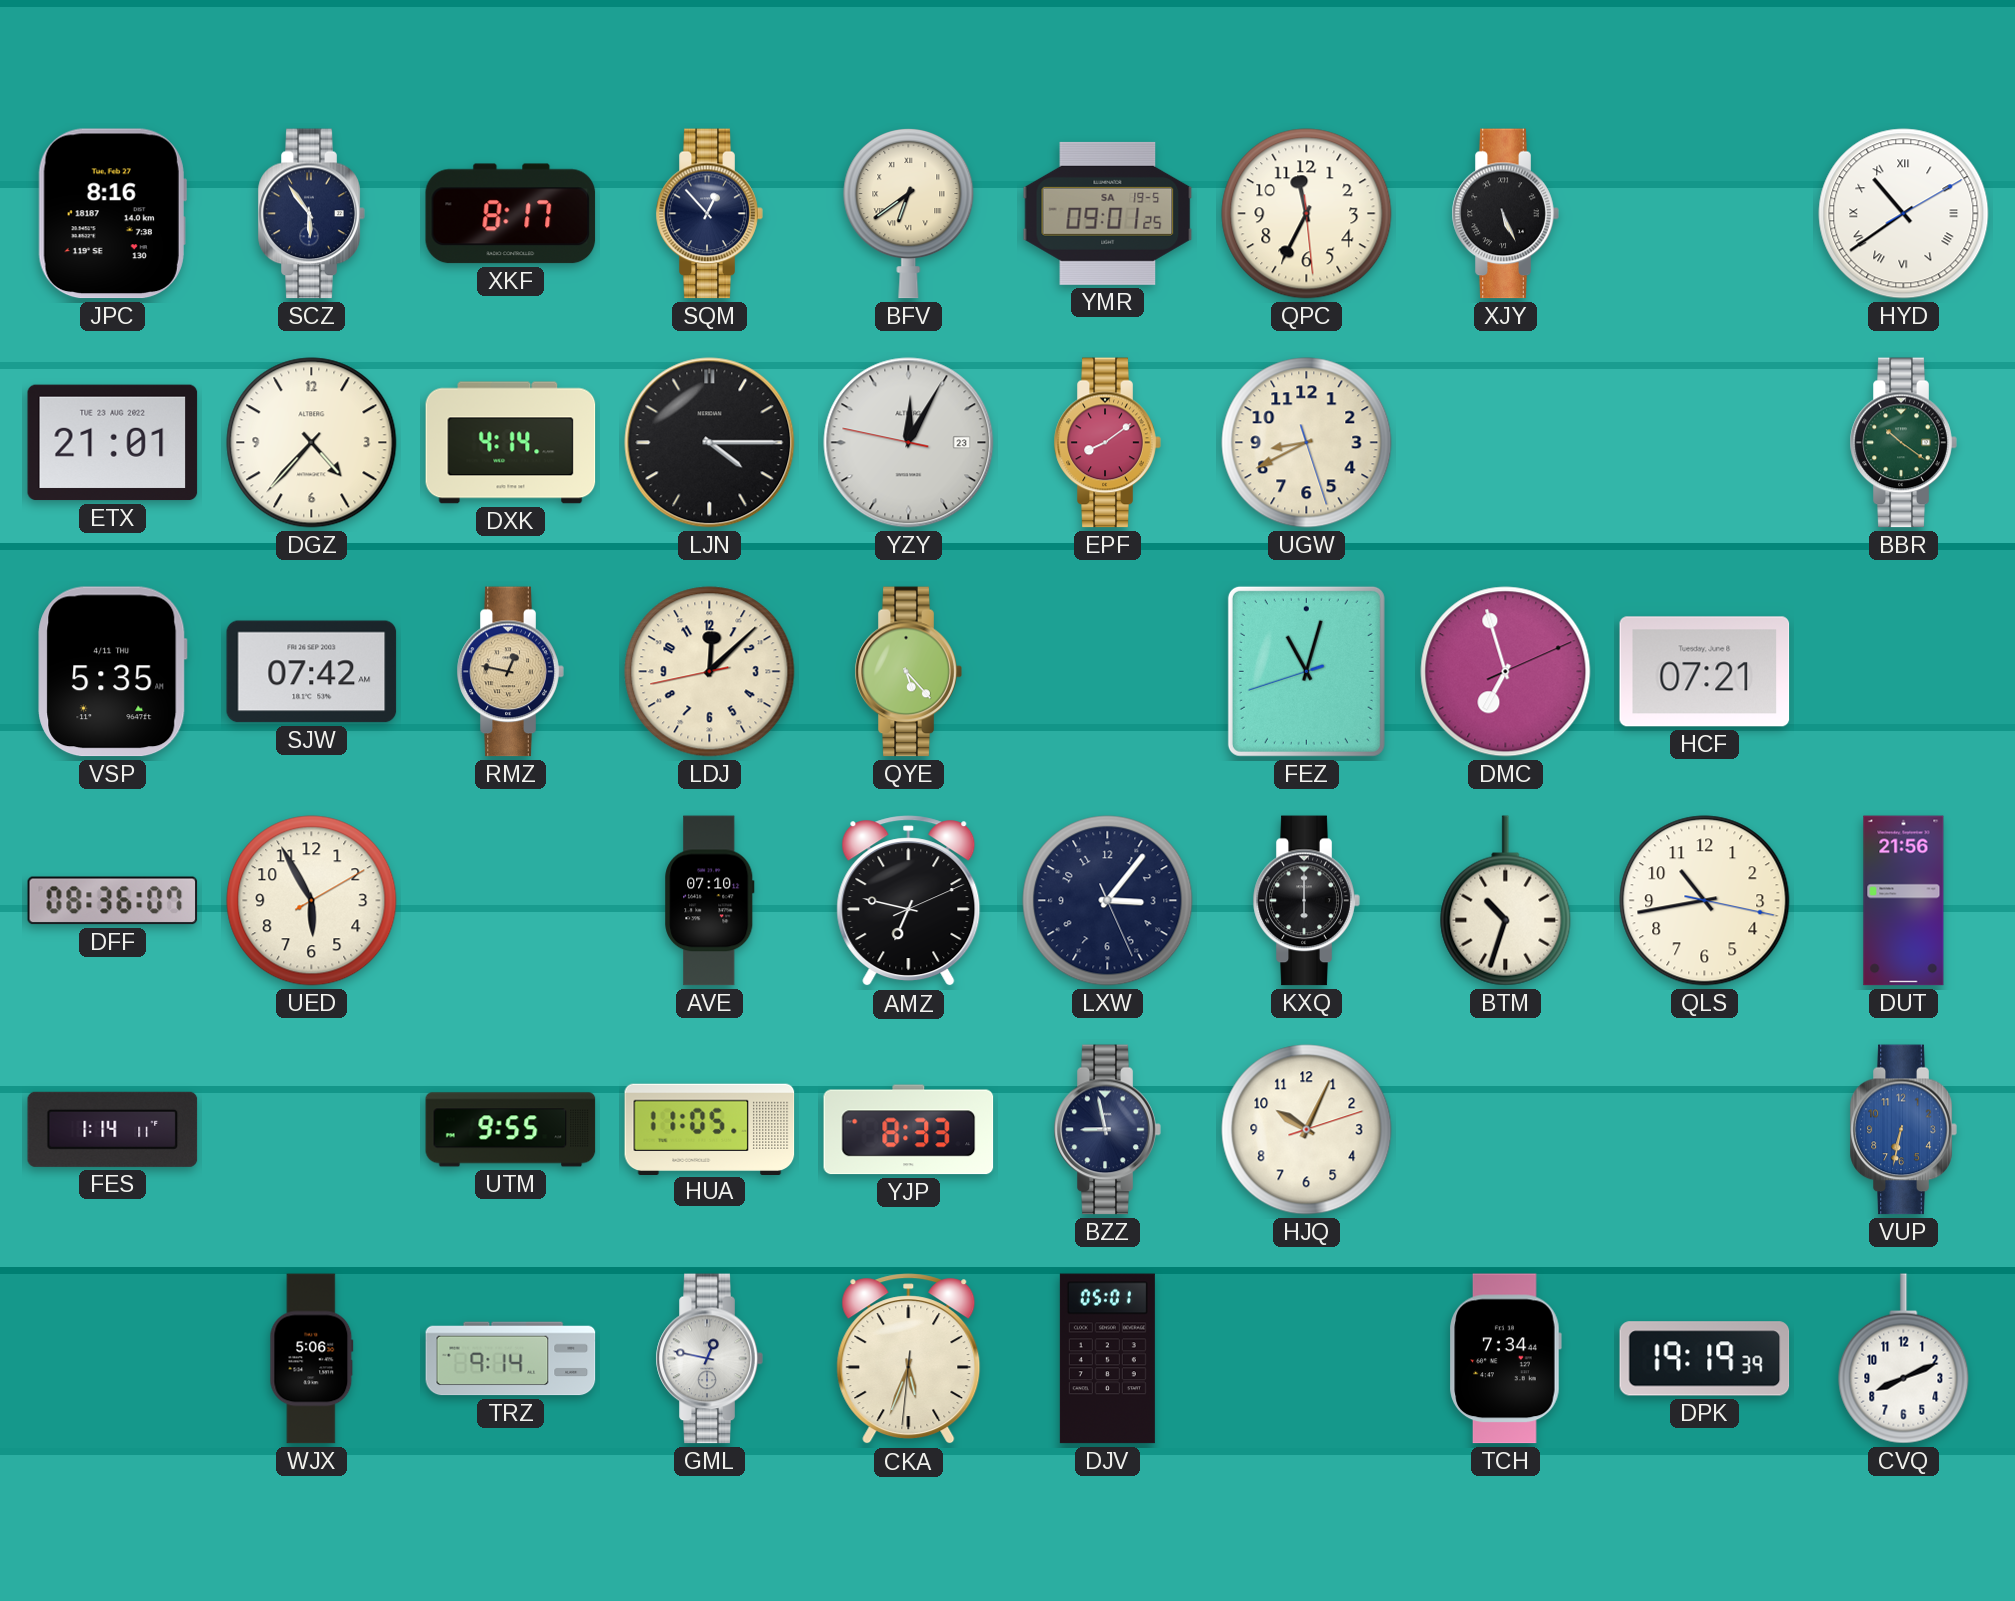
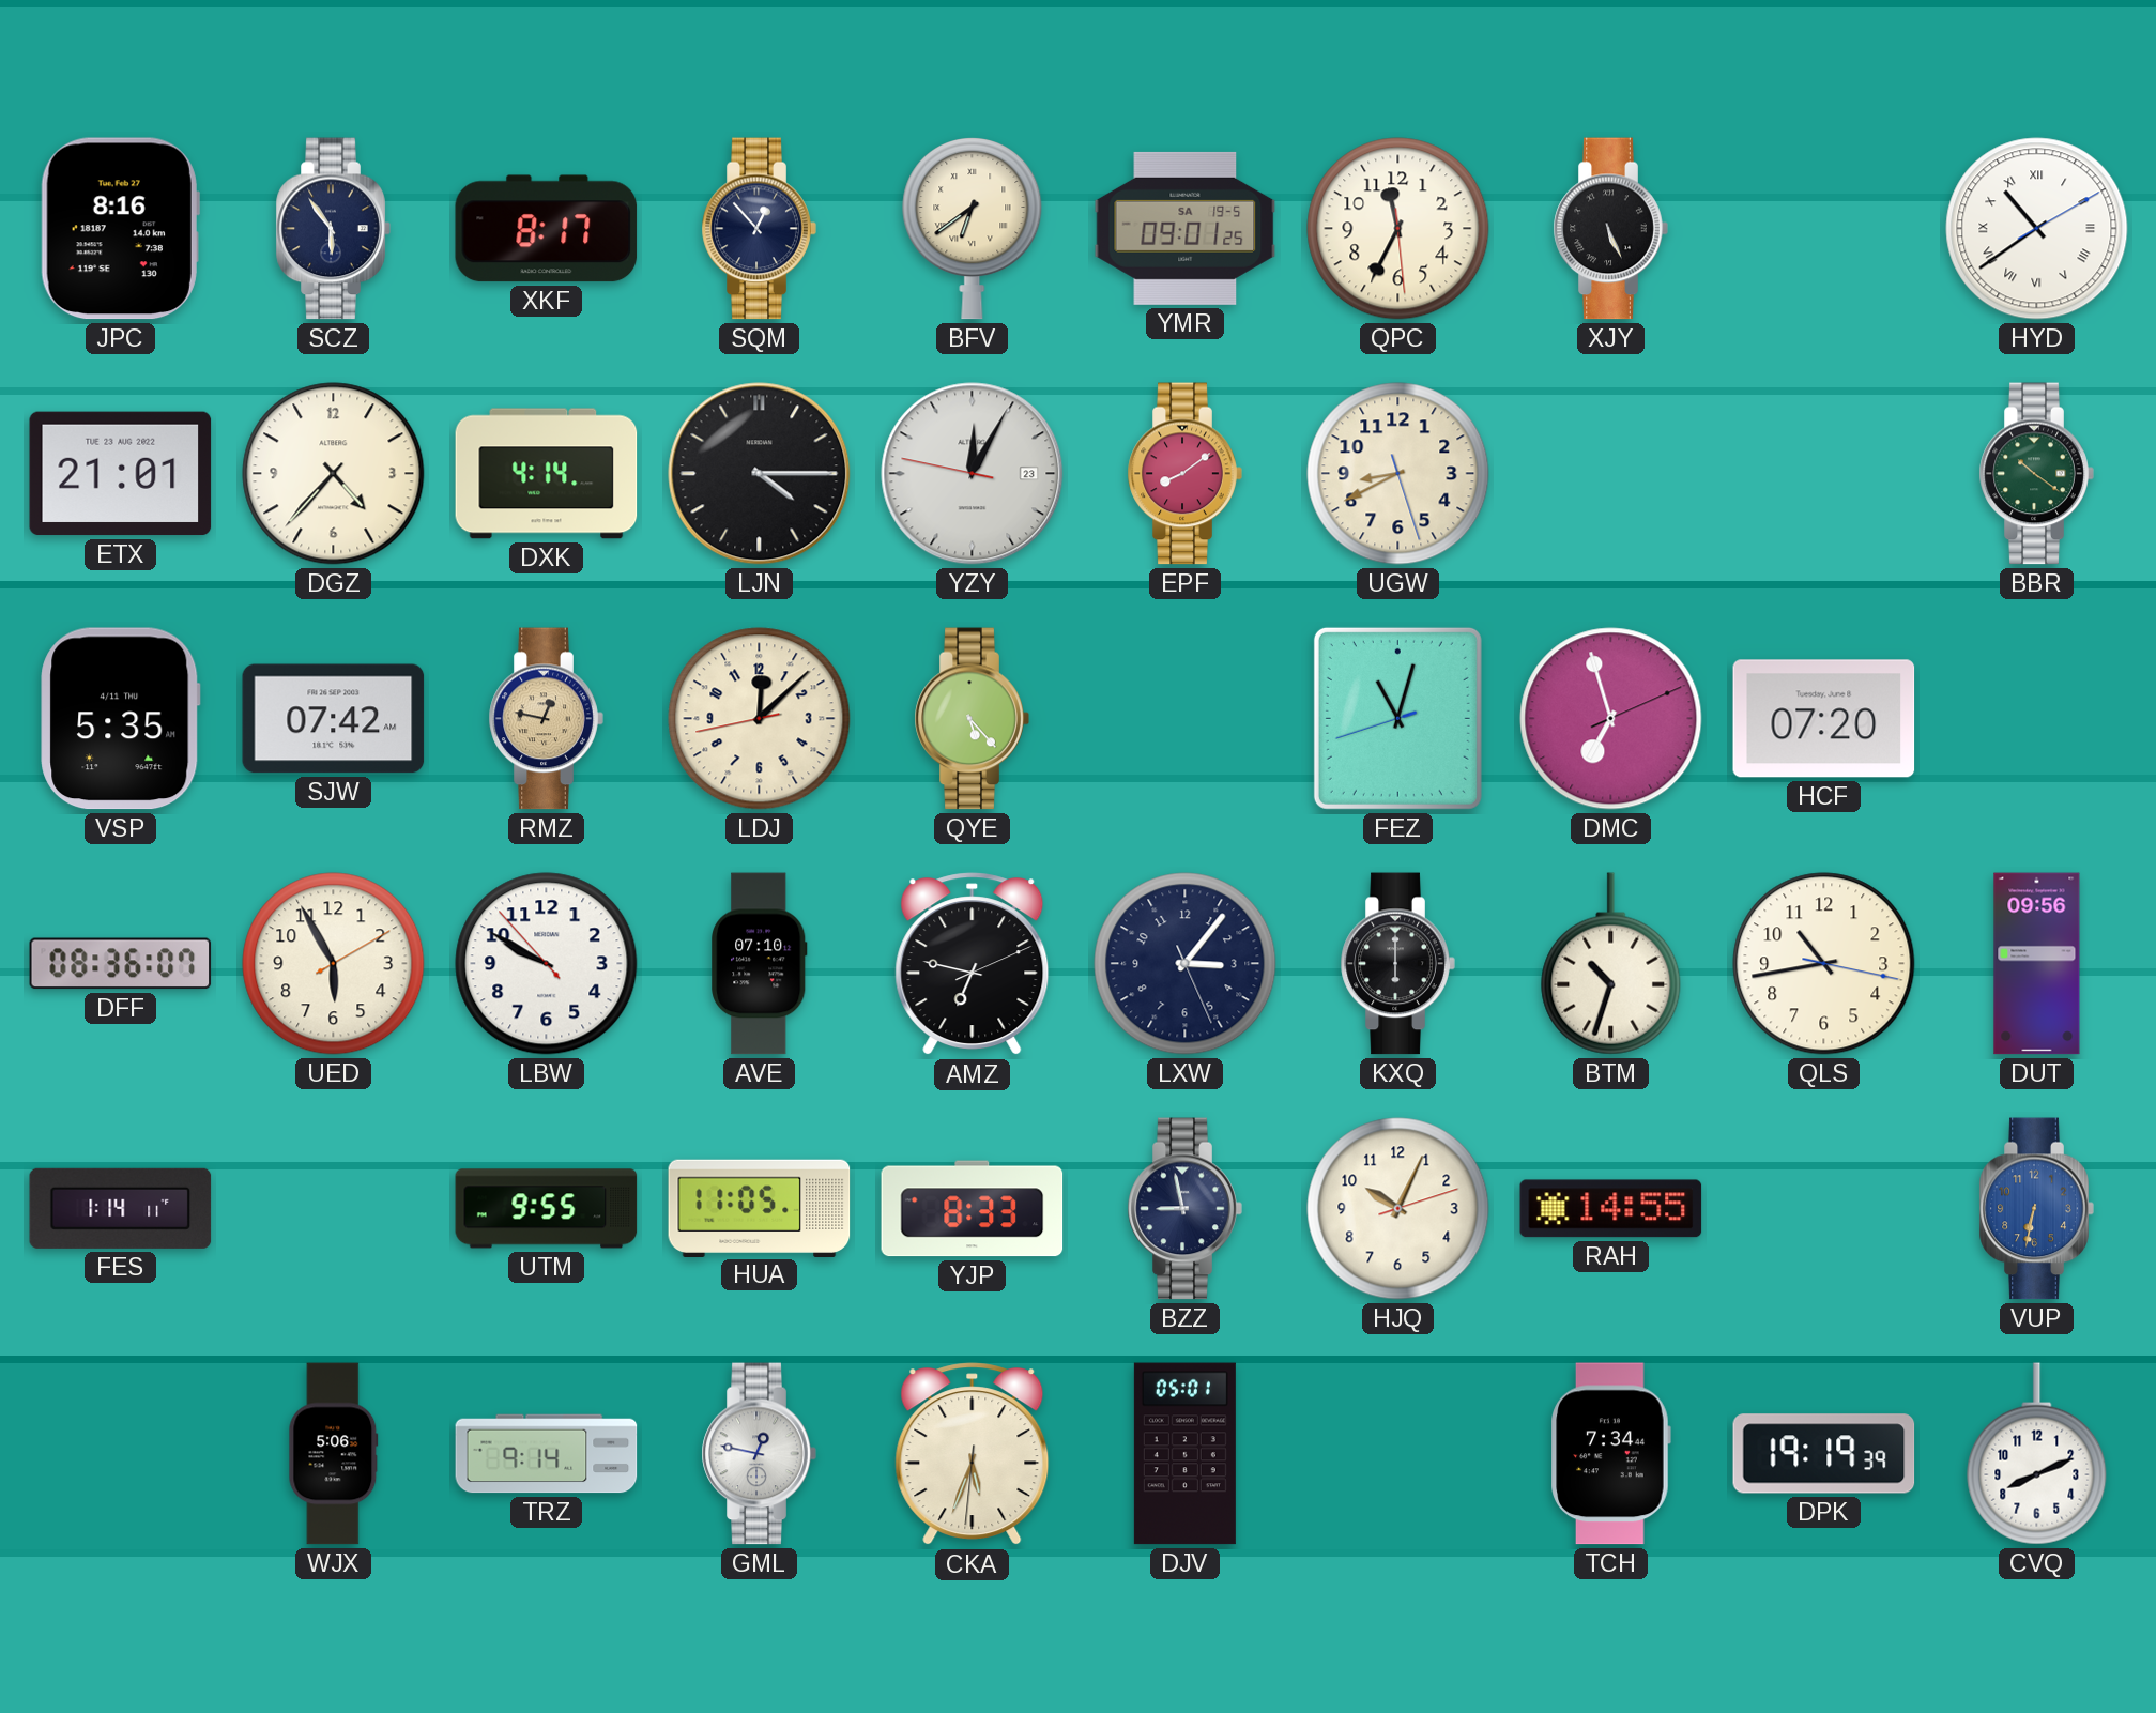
HCF: 07:21 -> 07:20 (1824, 719)
LBW: none -> 9:49 (547, 964)
DUT: 21:56 -> 09:56 (2037, 964)
RAH: none -> 14:55 (1611, 1209)
